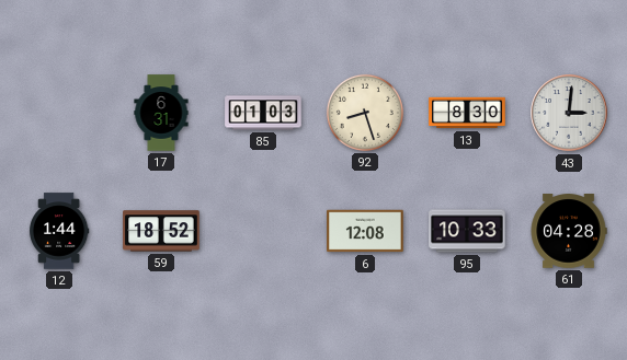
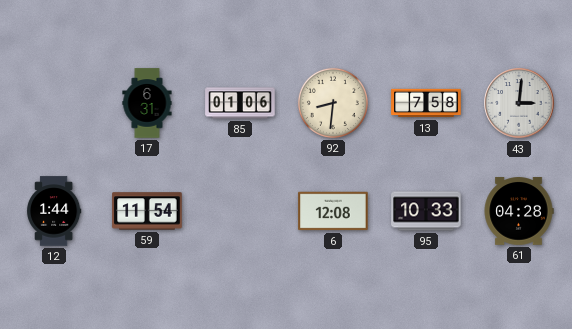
85: 01:03 -> 01:06 (240, 103)
92: 8:27 -> 8:31 (333, 103)
13: 8:30 -> 7:58 (426, 103)
59: 18:52 -> 11:54 (147, 211)
